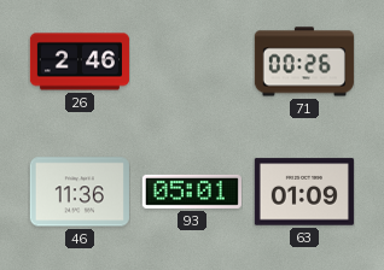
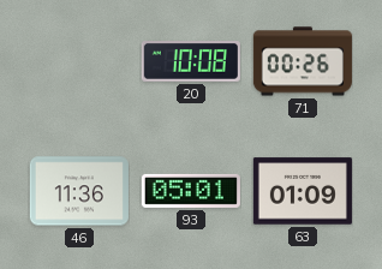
26: 2:46 -> none (80, 61)
20: none -> 10:08 (191, 62)
